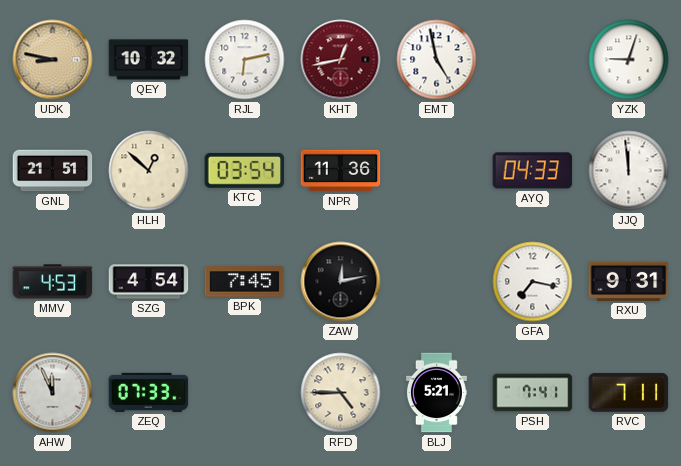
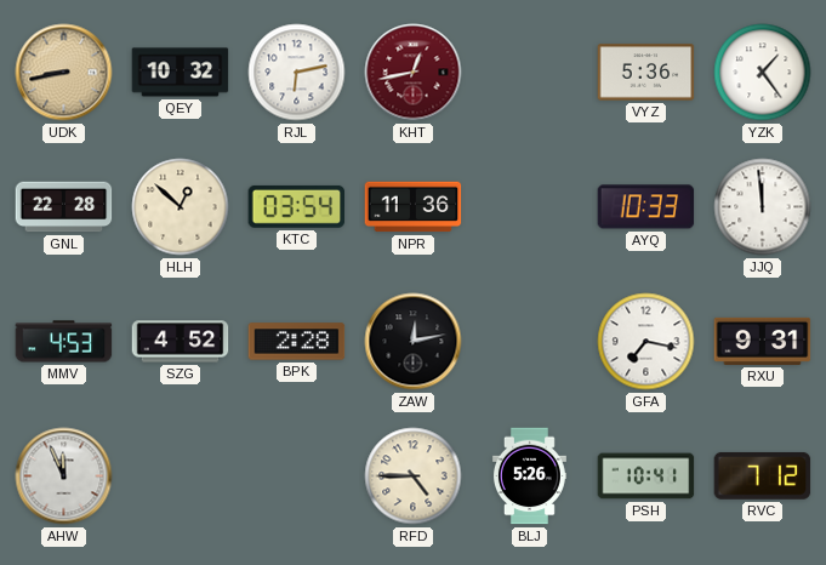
UDK: 8:47 -> 8:43 (64, 73)
EMT: 4:58 -> none (437, 60)
VYZ: none -> 5:36 (646, 73)
YZK: 9:03 -> 1:24 (763, 73)
GNL: 21:51 -> 22:28 (64, 207)
AYQ: 04:33 -> 10:33 (646, 207)
SZG: 4:54 -> 4:52 (181, 342)
BPK: 7:45 -> 2:28 (297, 342)
ZEQ: 07:33 -> none (149, 392)
BLJ: 5:21 -> 5:26 (529, 476)
PSH: 7:41 -> 10:41 (646, 476)
RVC: 7:11 -> 7:12 (763, 476)
